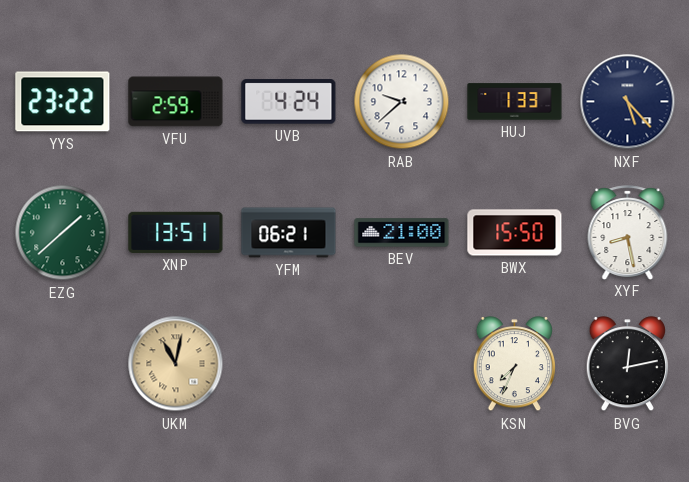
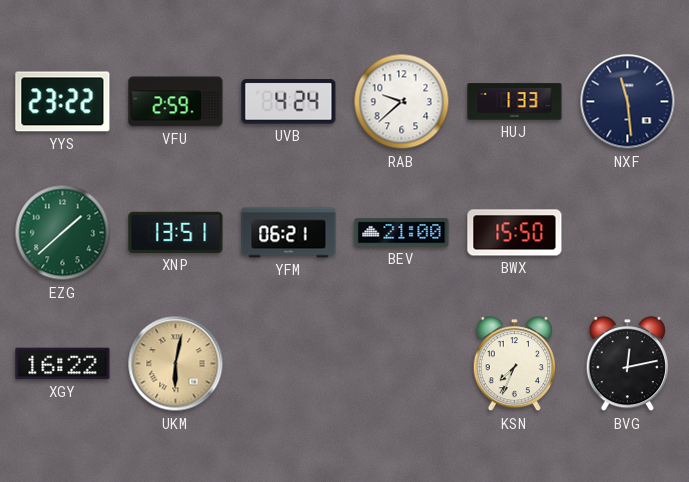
NXF: 5:23 -> 11:29 (628, 102)
XYF: 8:28 -> none (628, 232)
XGY: none -> 16:22 (63, 364)
UKM: 11:02 -> 6:02 (176, 364)
